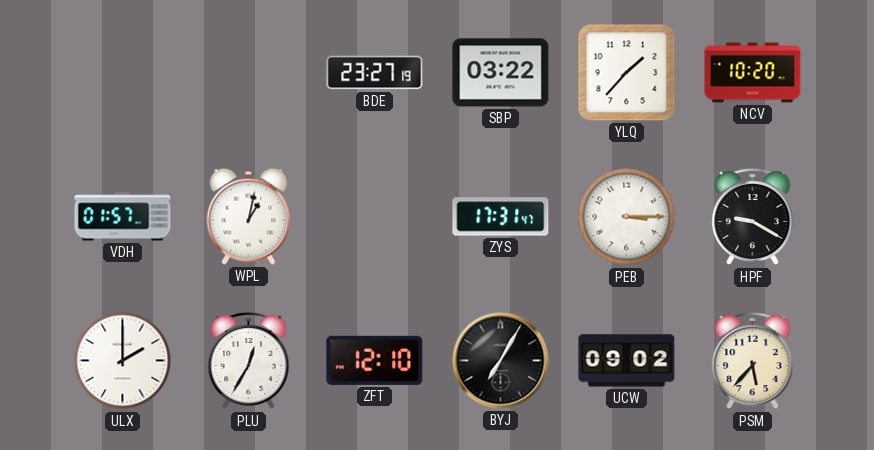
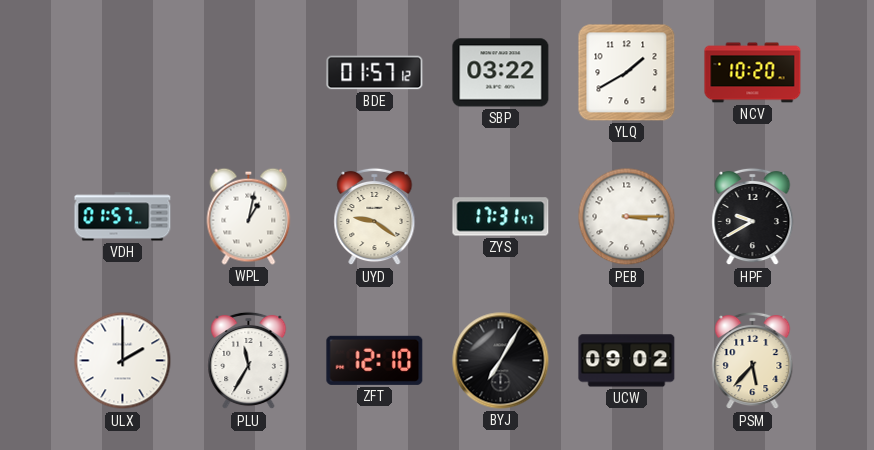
BDE: 23:27 -> 01:57 (375, 73)
YLQ: 1:37 -> 1:40 (627, 73)
UYD: none -> 9:21 (375, 217)
HPF: 9:20 -> 9:40 (753, 217)
PLU: 12:35 -> 11:35 (249, 361)
